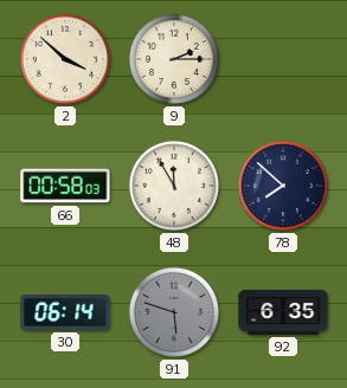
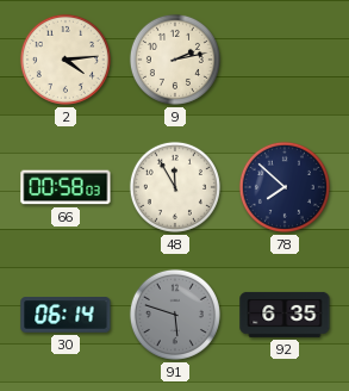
2: 3:52 -> 4:14 (66, 60)
9: 2:15 -> 2:13 (175, 60)
